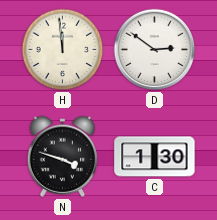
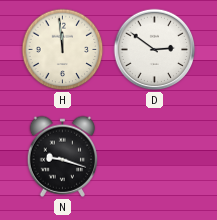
N: 3:48 -> 9:18 (63, 156)
C: 1:30 -> none (155, 157)
